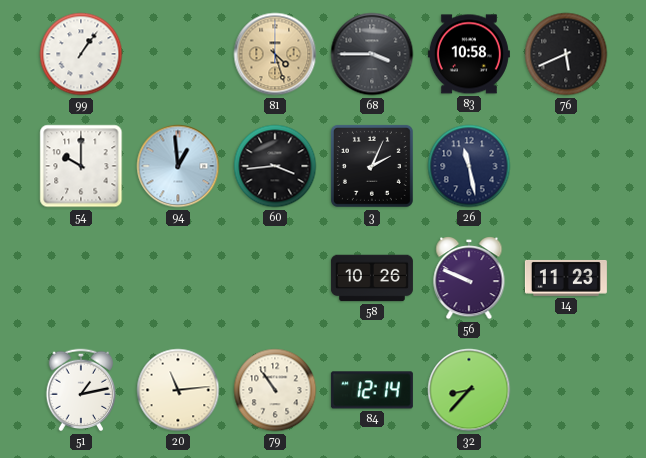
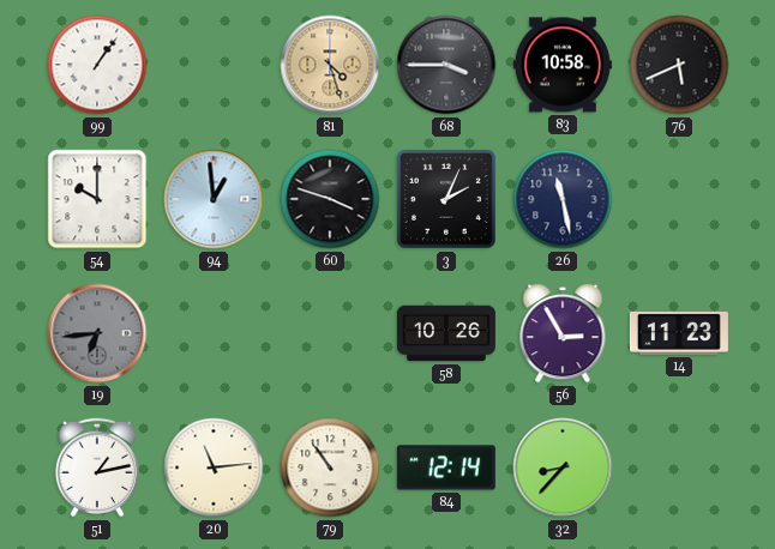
60: 3:44 -> 3:48 (330, 199)
19: none -> 6:44 (97, 333)
56: 9:49 -> 2:55 (563, 333)
